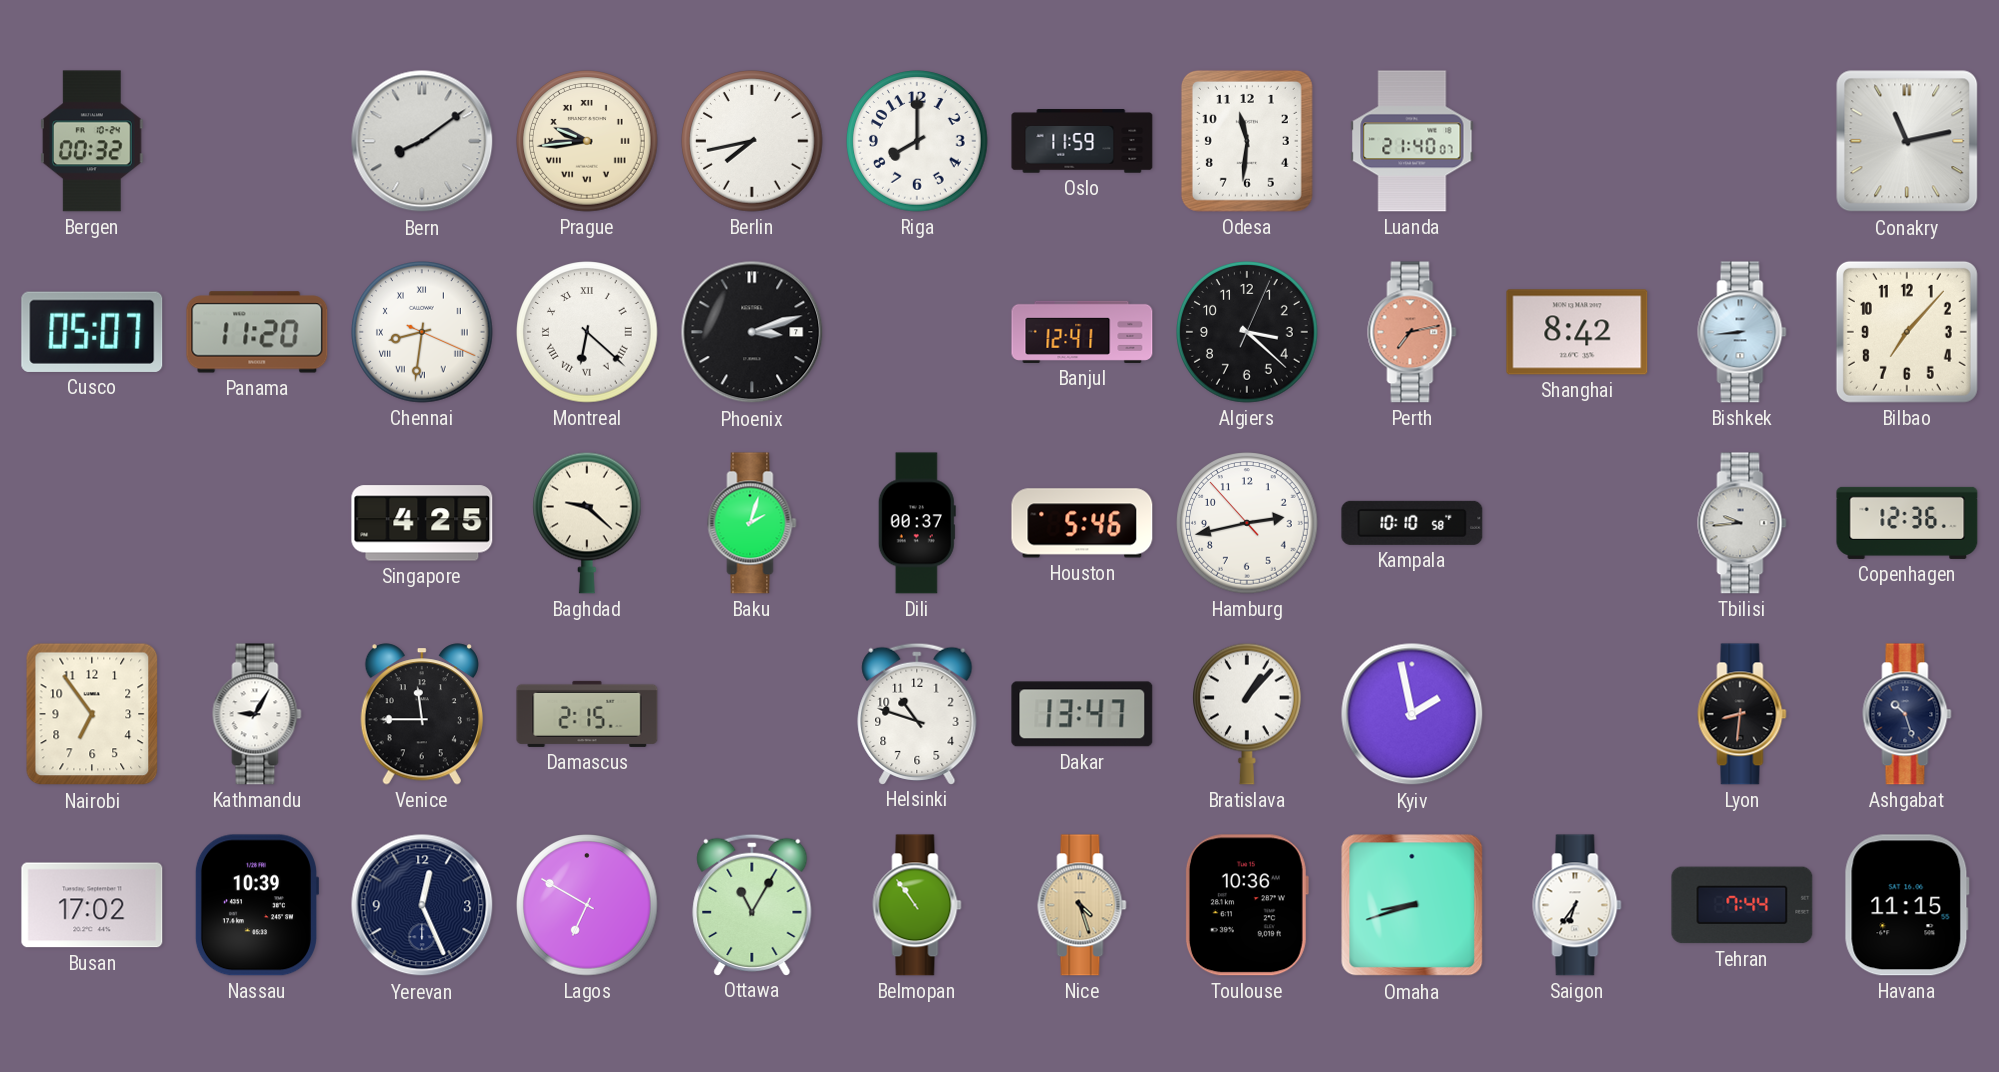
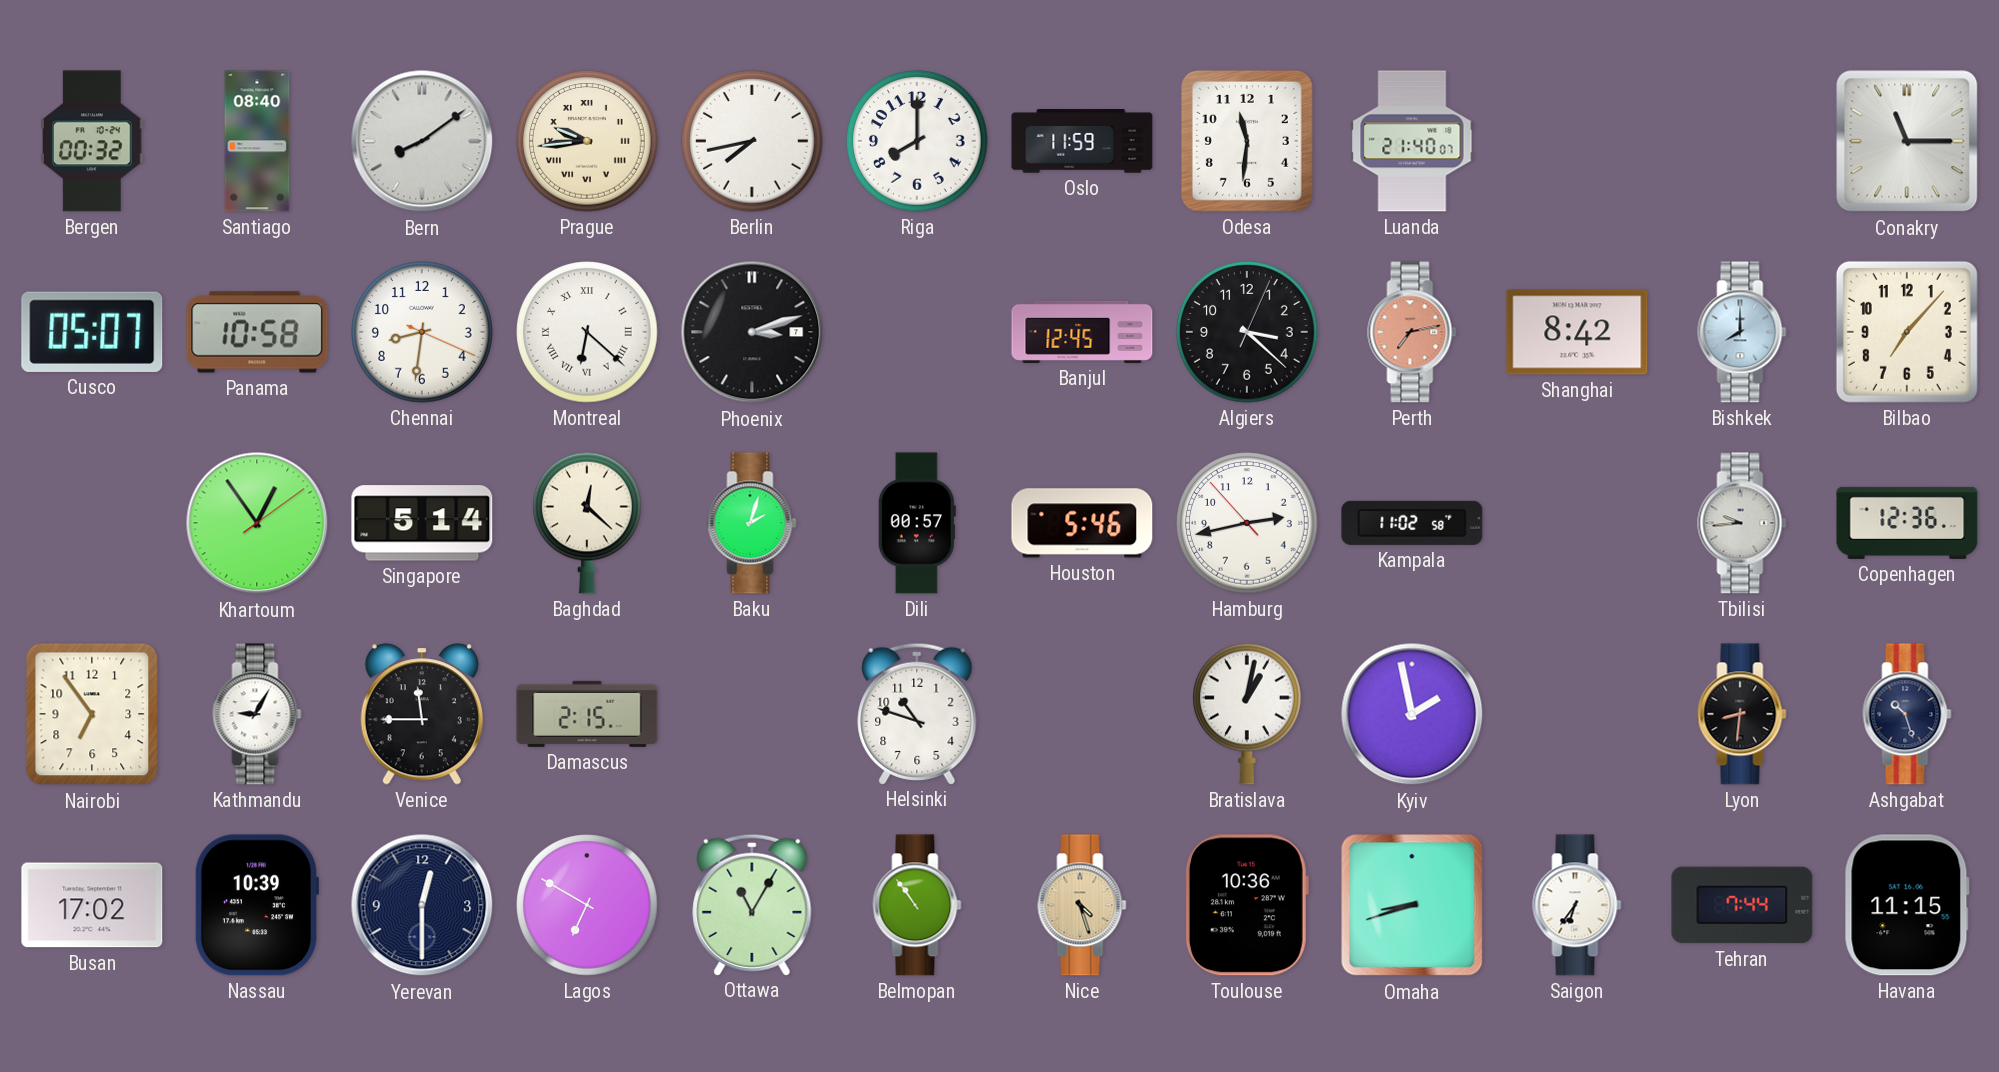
Santiago: none -> 08:40 (257, 141)
Conakry: 11:13 -> 11:15 (1907, 141)
Panama: 11:20 -> 10:58 (257, 332)
Chennai numerals: Roman -> Arabic (422, 332)
Banjul: 12:41 -> 12:45 (1082, 332)
Bishkek: 8:44 -> 8:00 (1742, 332)
Khartoum: none -> 12:54 (257, 523)
Singapore: 4:25 -> 5:14 (422, 523)
Baghdad: 9:22 -> 12:22 (588, 523)
Dili: 00:37 -> 00:57 (917, 523)
Kampala: 10:10 -> 11:02 (1412, 523)
Dakar: 13:47 -> none (1082, 714)
Bratislava: 1:07 -> 1:02 (1248, 714)
Yerevan: 12:26 -> 12:30 (422, 905)
